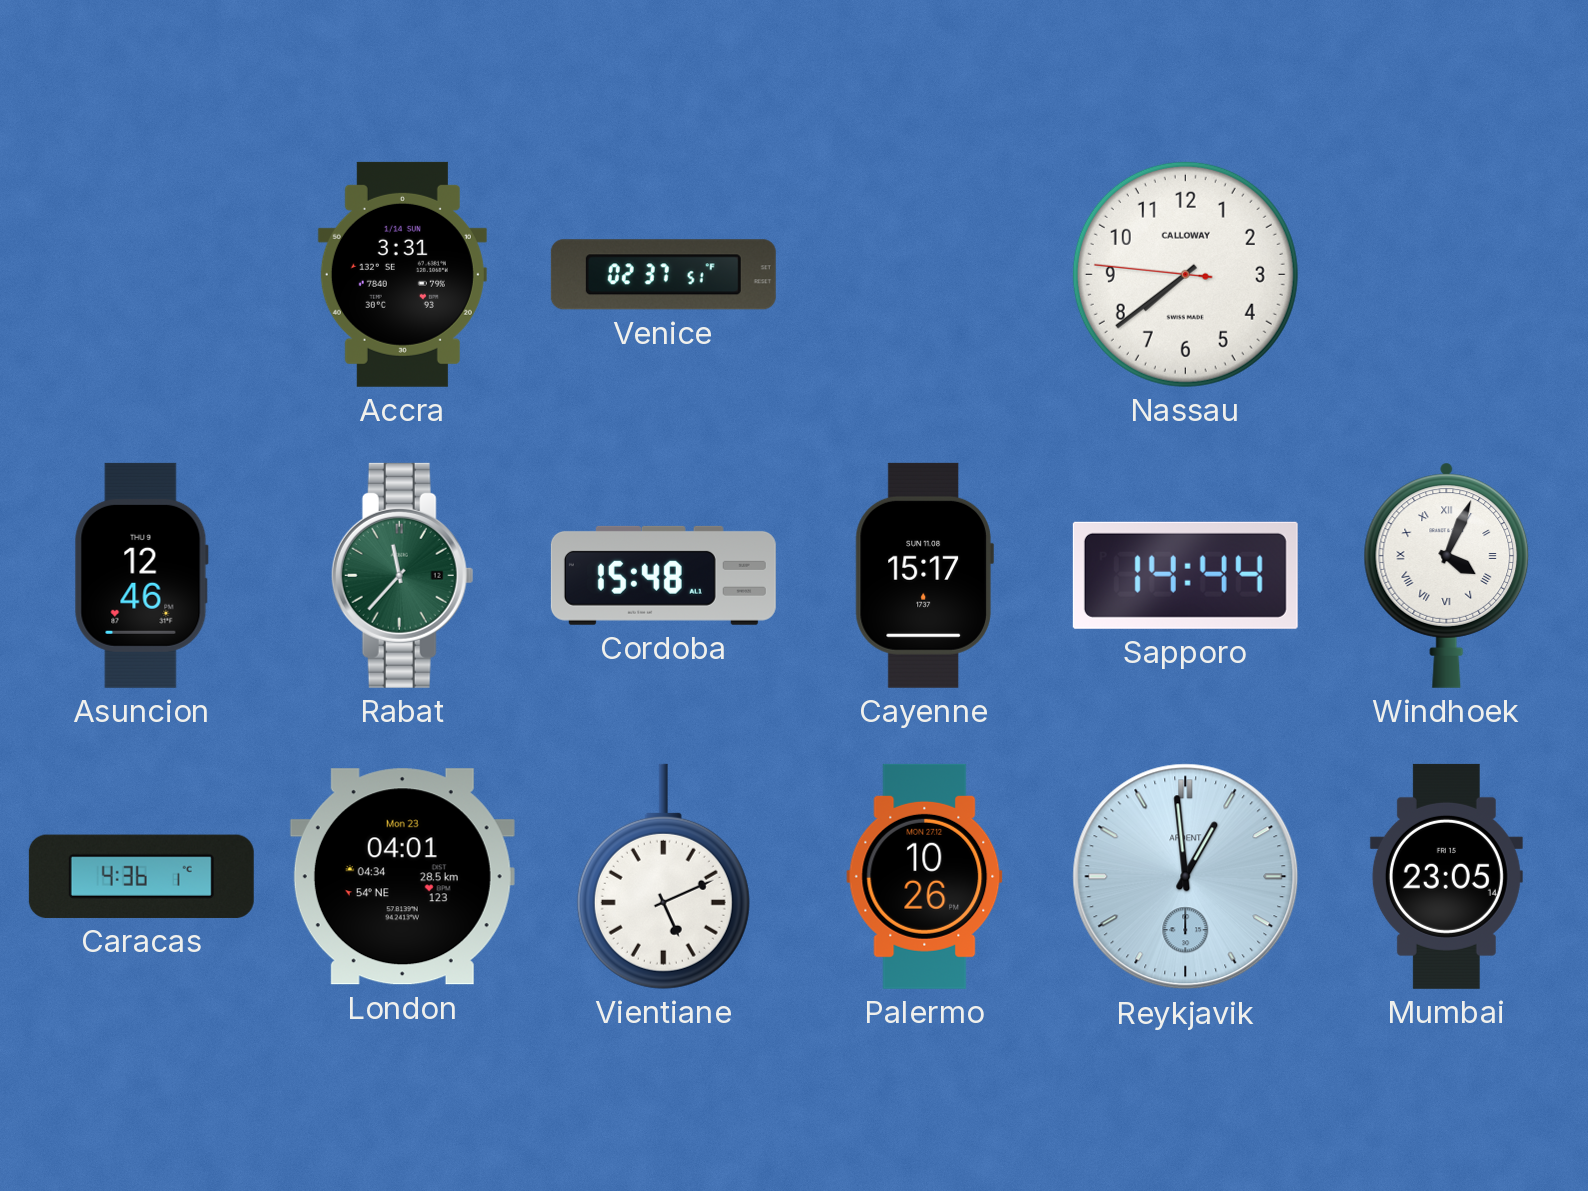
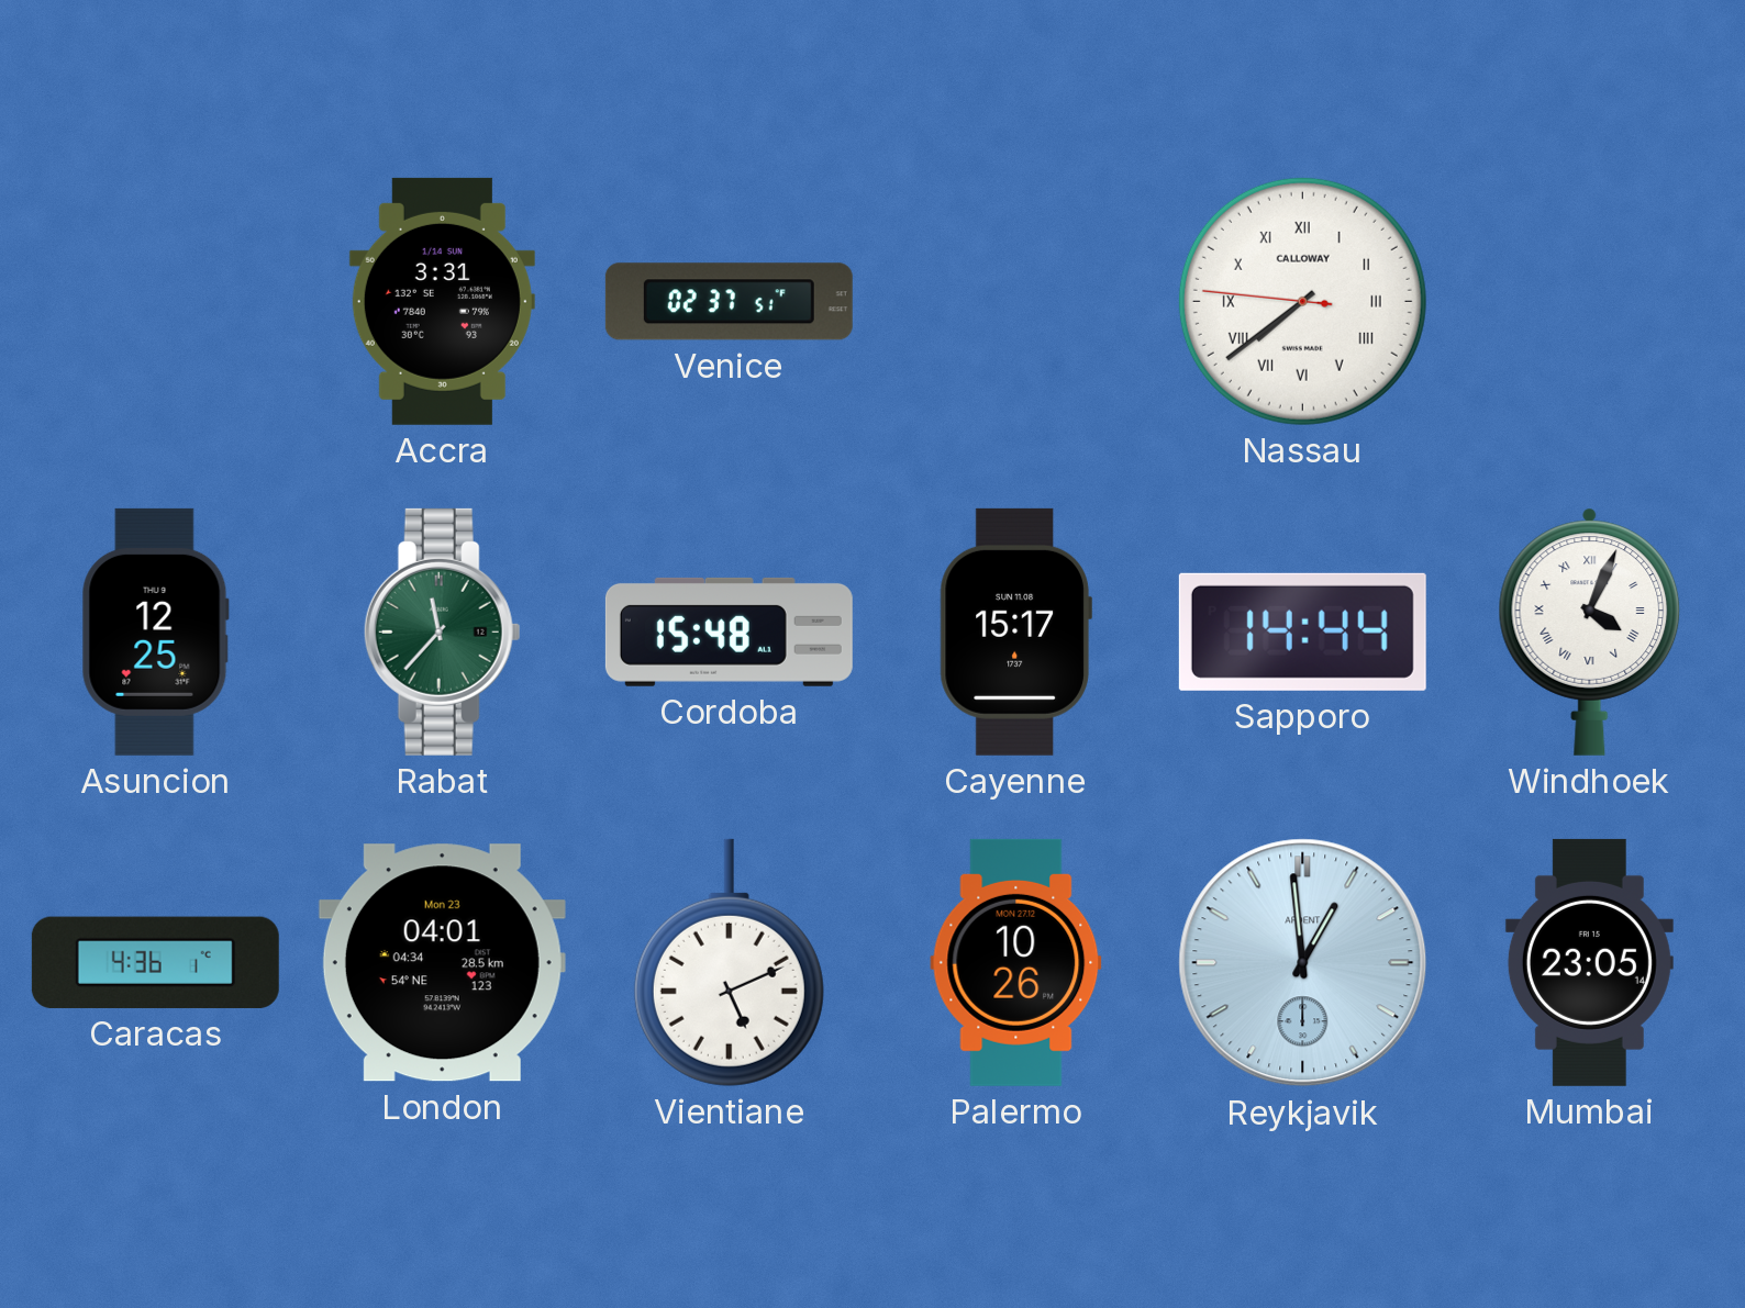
Nassau numerals: Arabic -> Roman (1302, 301)
Asuncion: 12:46 -> 12:25 (155, 631)
